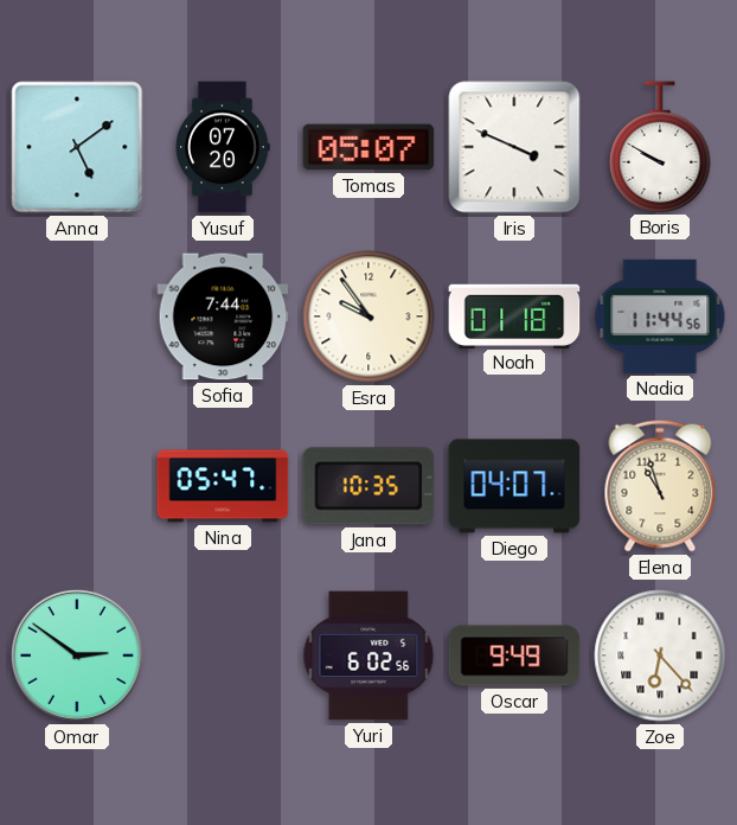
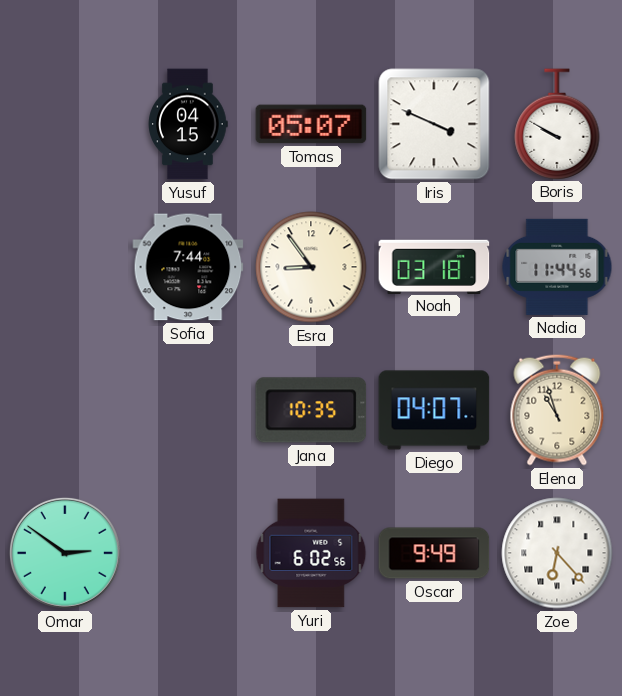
Anna: 5:09 -> none (77, 147)
Yusuf: 07:20 -> 04:15 (188, 124)
Esra: 9:54 -> 8:54 (311, 267)
Noah: 01:18 -> 03:18 (434, 266)
Nina: 05:47 -> none (223, 486)
